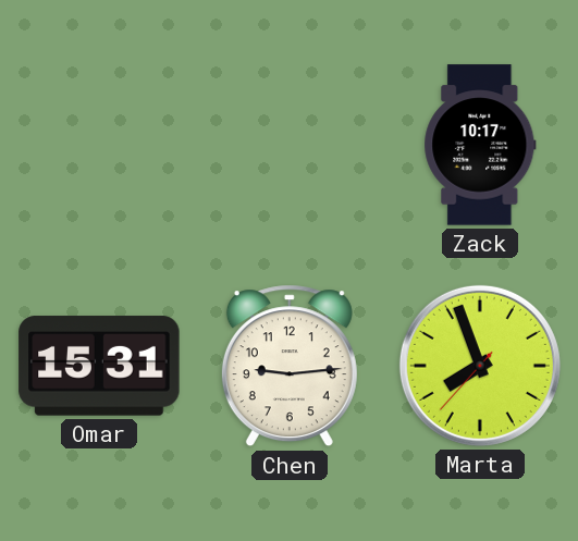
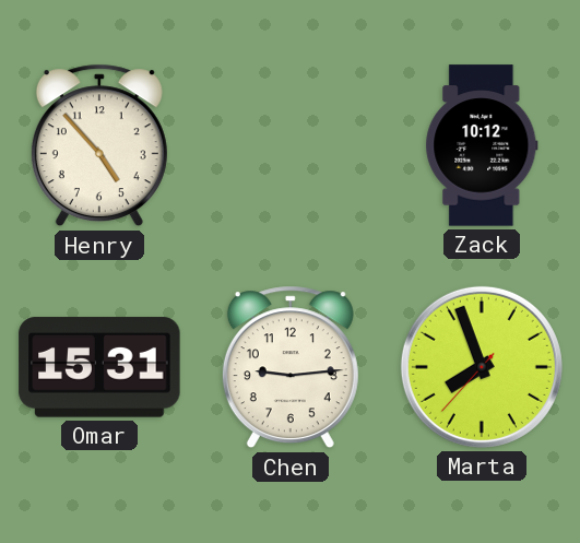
Henry: none -> 4:53 (99, 145)
Zack: 10:17 -> 10:12 (482, 145)
